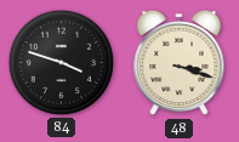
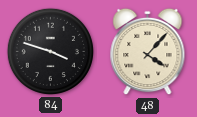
48: 3:18 -> 4:07 (148, 52)
